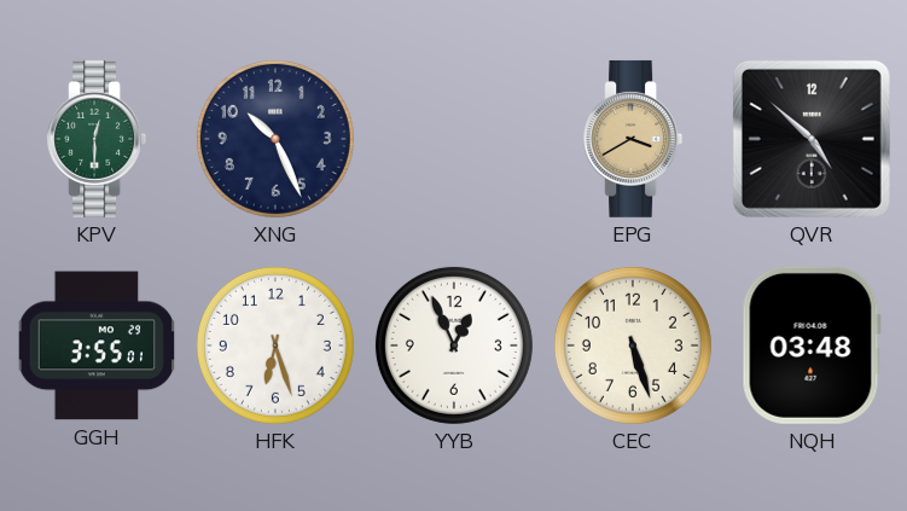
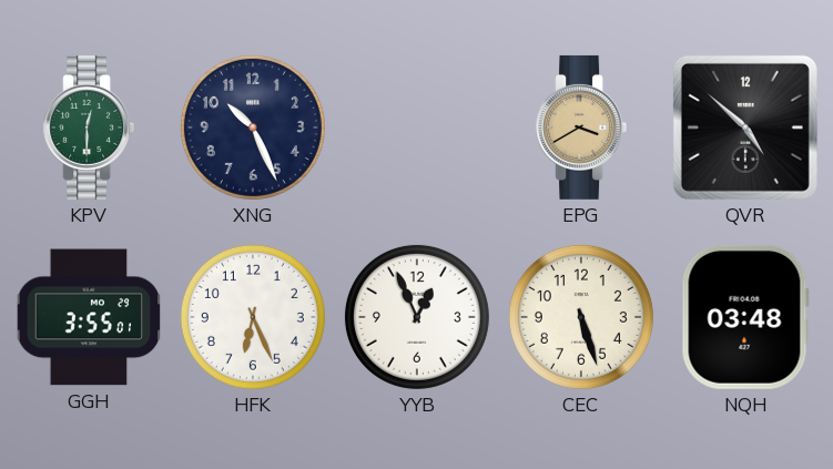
HFK: 6:27 -> 6:26 (253, 317)
